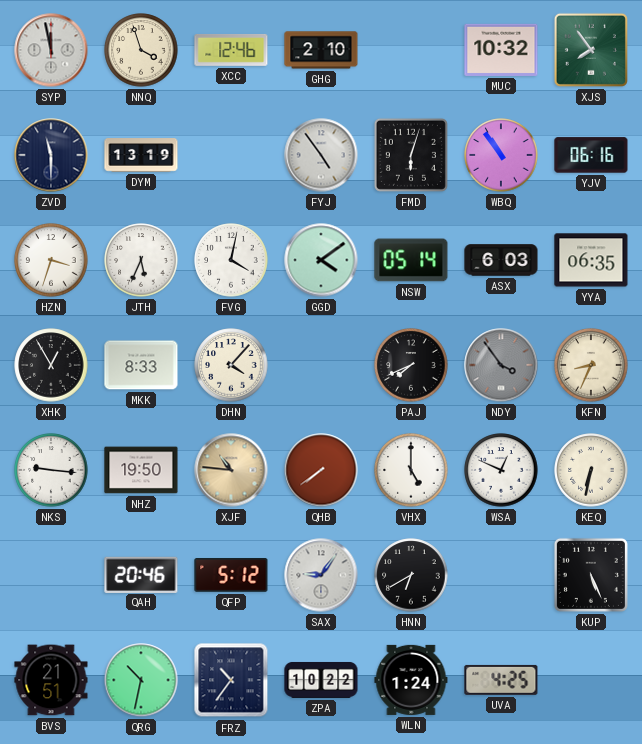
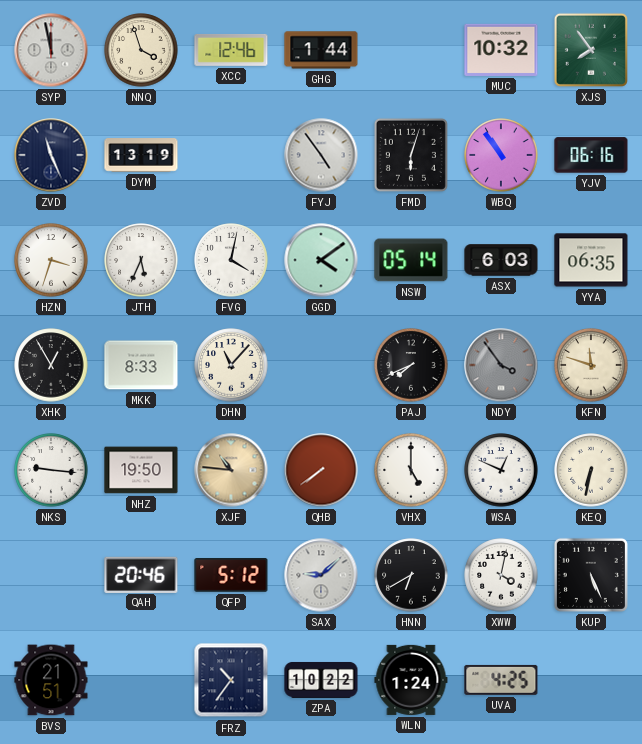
GHG: 2:10 -> 1:44 (321, 50)
ZVD: 11:30 -> 11:26 (51, 155)
DHN: 4:07 -> 11:07 (231, 365)
KFN: 8:34 -> 11:48 (591, 365)
SAX: 9:06 -> 9:08 (321, 575)
XWW: none -> 4:02 (501, 575)
QRG: 10:32 -> none (141, 680)
